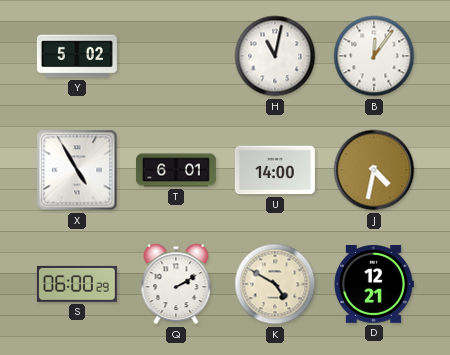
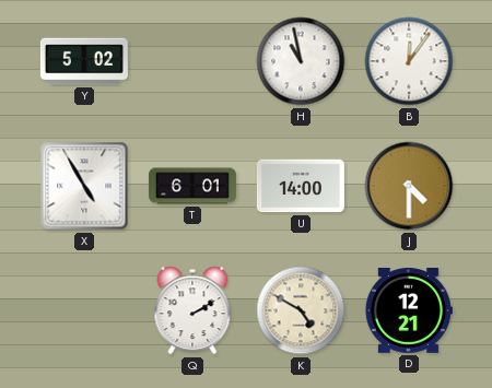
H: 11:02 -> 10:58 (301, 61)
J: 4:32 -> 4:30 (409, 186)
S: 06:00 -> none (77, 284)
